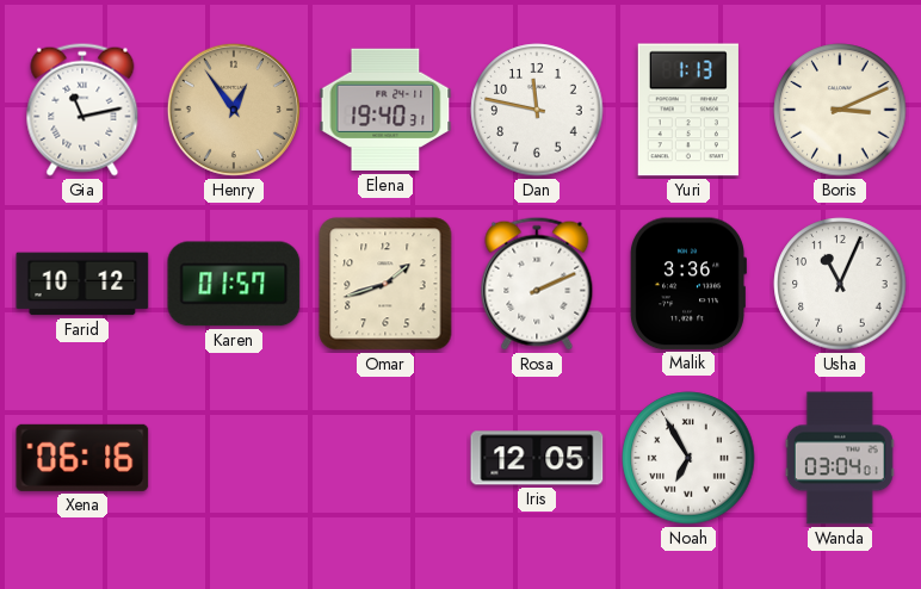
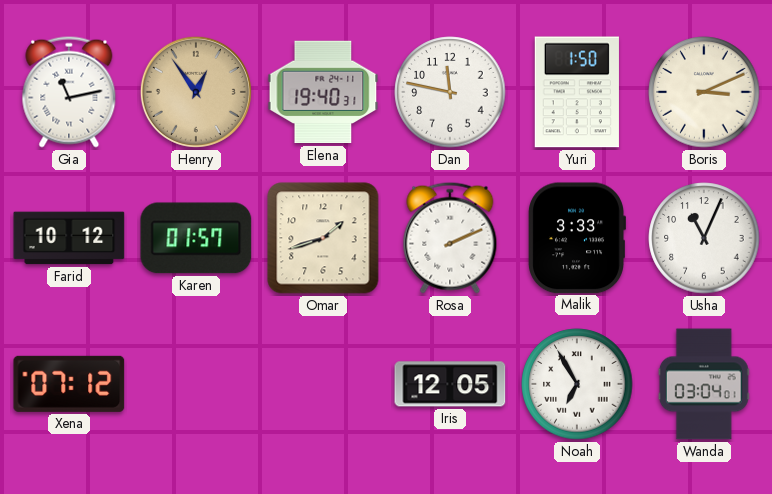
Yuri: 1:13 -> 1:50 (577, 92)
Malik: 3:36 -> 3:33 (577, 238)
Xena: 06:16 -> 07:12 (69, 384)
